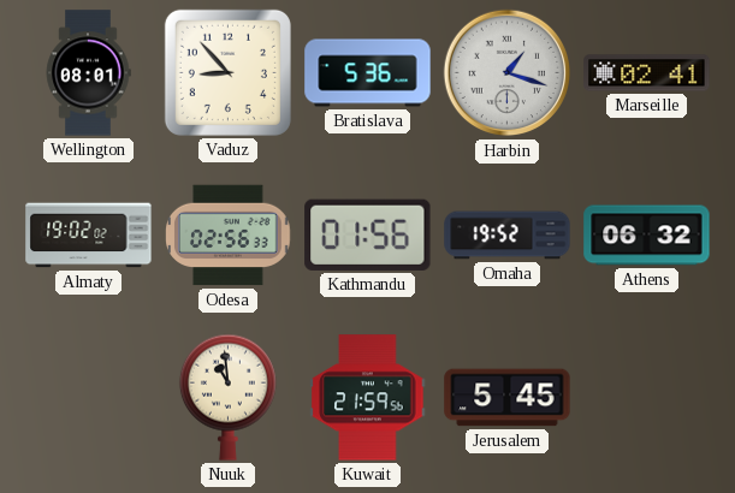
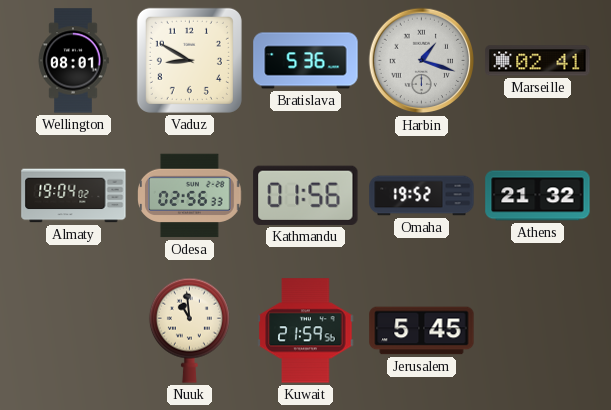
Vaduz: 8:53 -> 8:50 (189, 60)
Almaty: 19:02 -> 19:04 (74, 196)
Athens: 06:32 -> 21:32 (538, 196)
